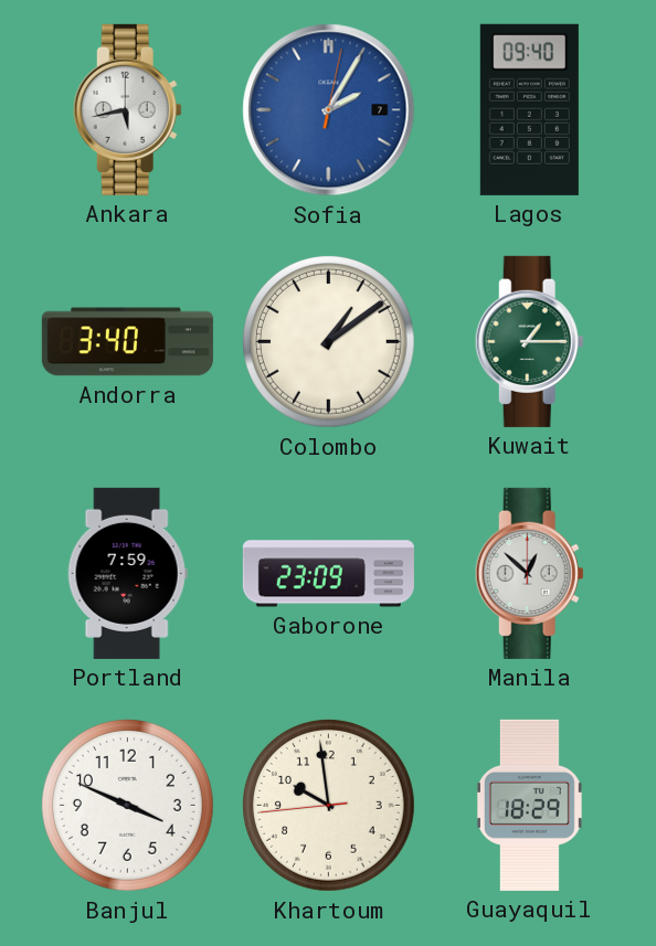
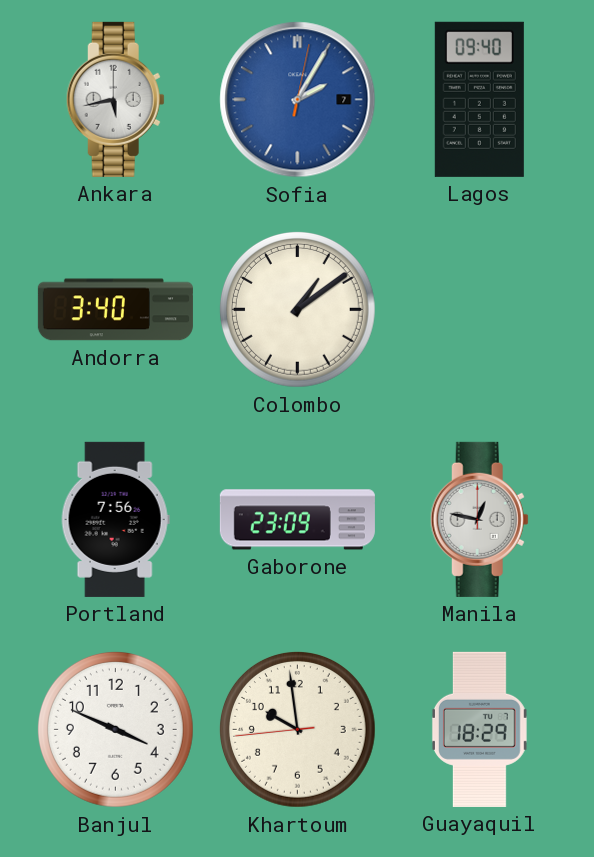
Kuwait: 1:15 -> none (529, 341)
Portland: 7:59 -> 7:56 (115, 519)
Manila: 12:52 -> 12:47 (479, 519)
